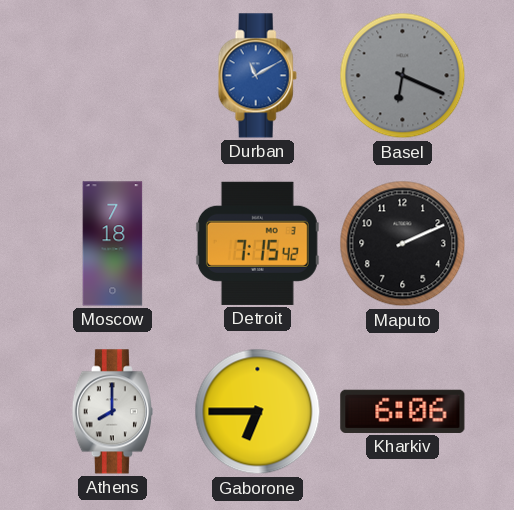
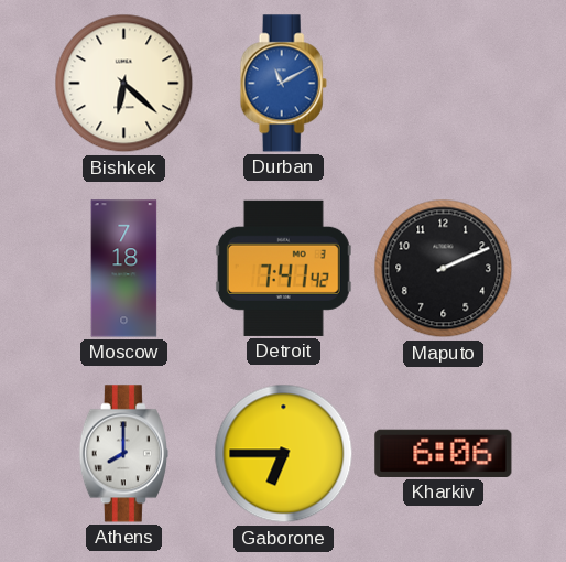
Bishkek: none -> 6:22 (124, 84)
Basel: 6:19 -> none (403, 76)
Detroit: 7:15 -> 7:41 (283, 268)
